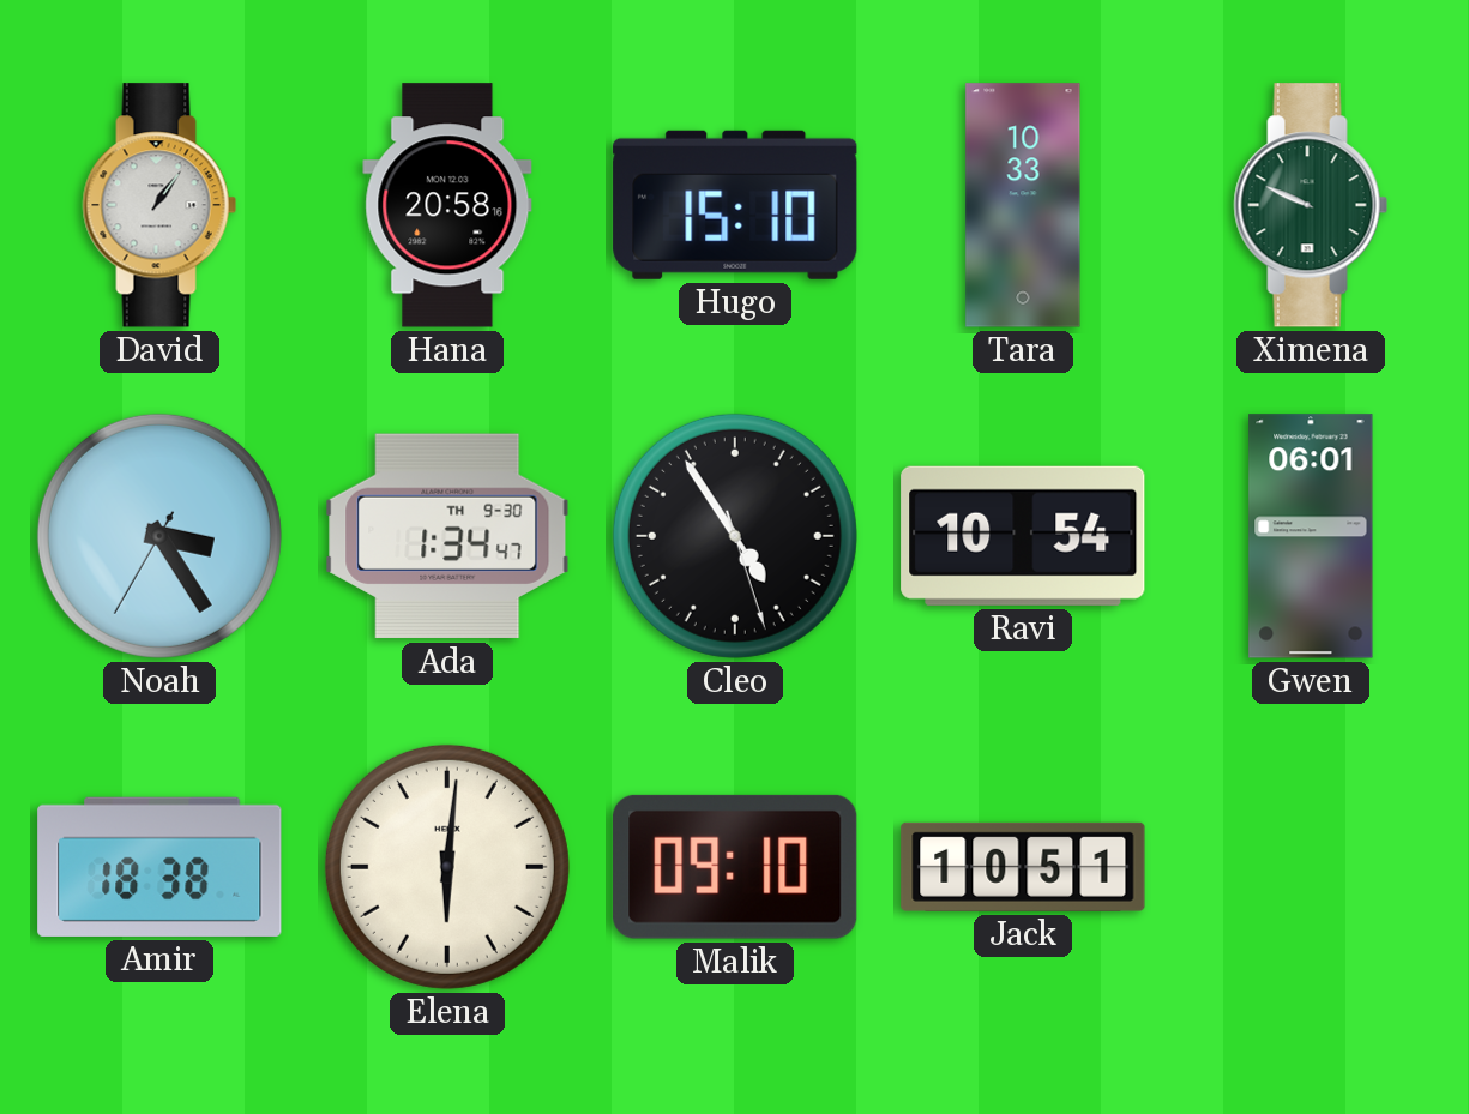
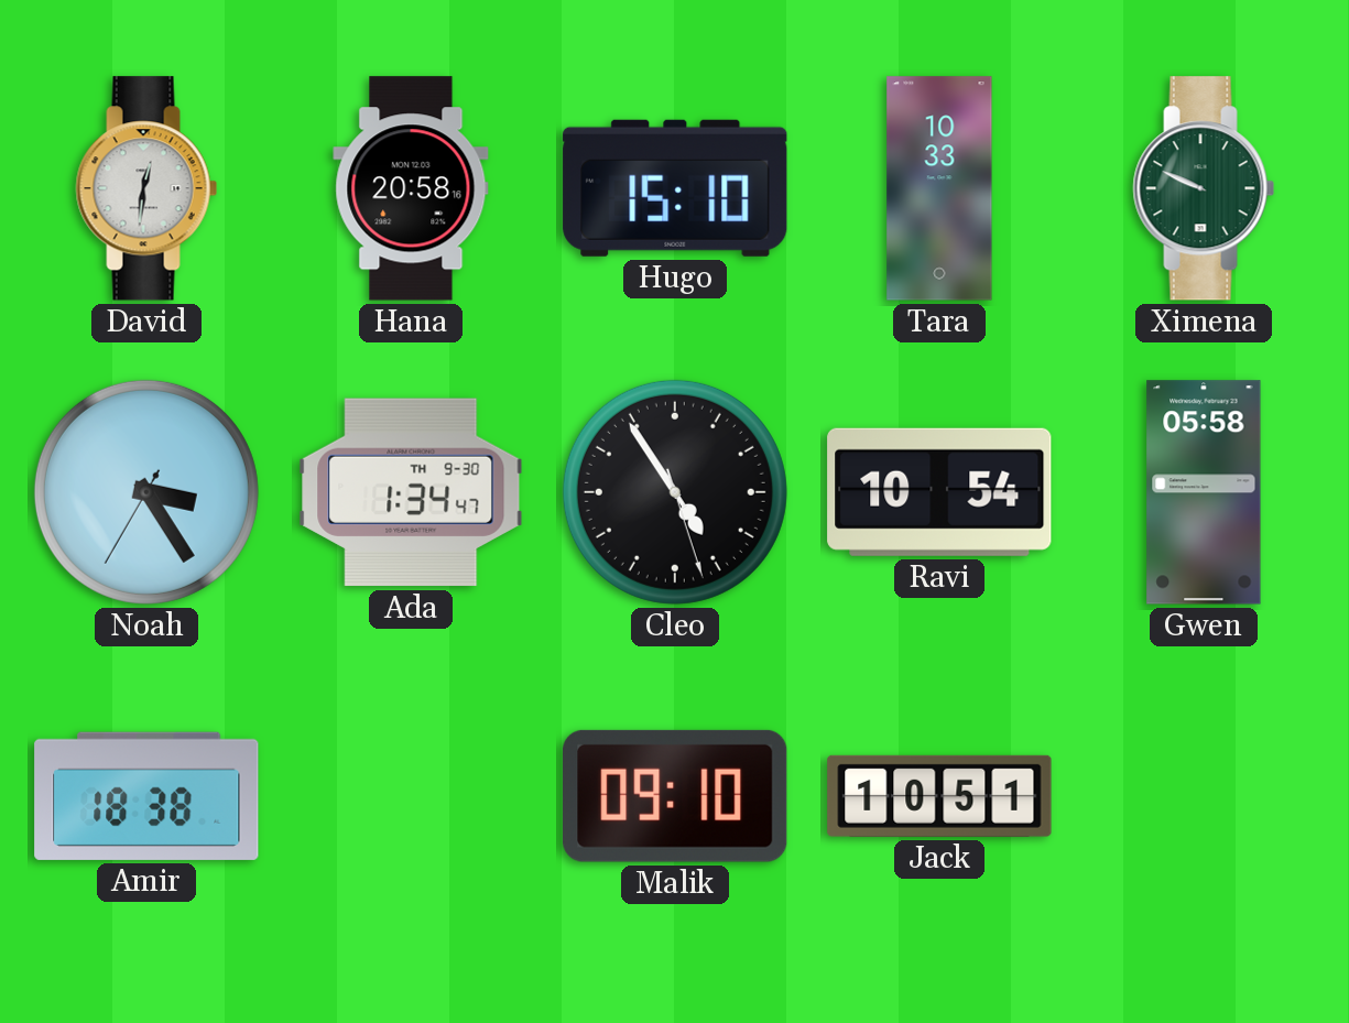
David: 1:06 -> 12:31 (146, 188)
Gwen: 06:01 -> 05:58 (1204, 492)
Elena: 6:01 -> none (447, 867)
